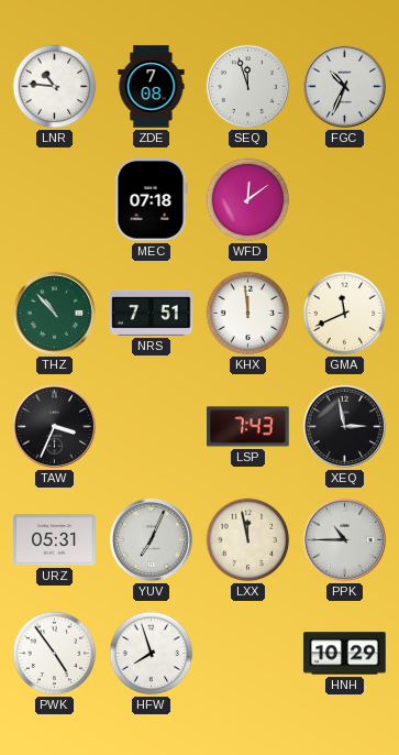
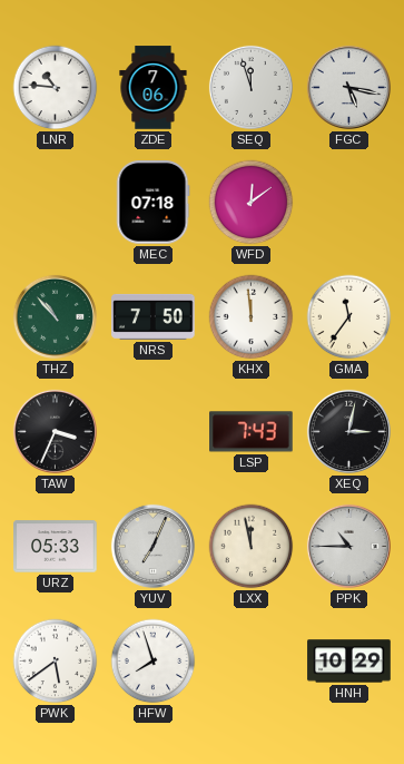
ZDE: 7:08 -> 7:06 (154, 88)
FGC: 10:34 -> 5:17 (348, 87)
NRS: 7:51 -> 7:50 (154, 316)
GMA: 11:41 -> 11:36 (349, 317)
XEQ: 2:58 -> 3:02 (348, 431)
URZ: 05:31 -> 05:33 (56, 547)
PWK: 4:54 -> 5:39 (56, 662)
